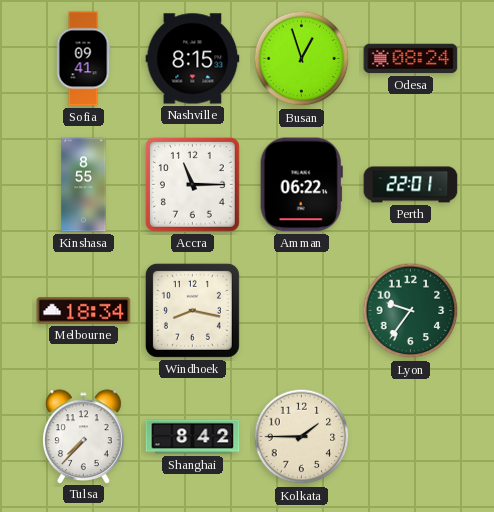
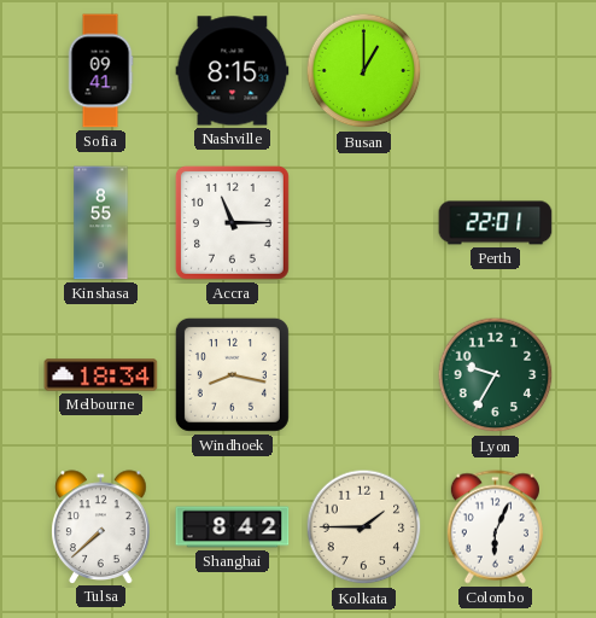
Busan: 12:57 -> 1:00 (364, 71)
Odesa: 08:24 -> none (411, 59)
Amman: 06:22 -> none (301, 185)
Lyon: 9:36 -> 9:35 (496, 375)
Tulsa: 7:37 -> 7:38 (101, 526)
Colombo: none -> 6:04 (495, 527)
